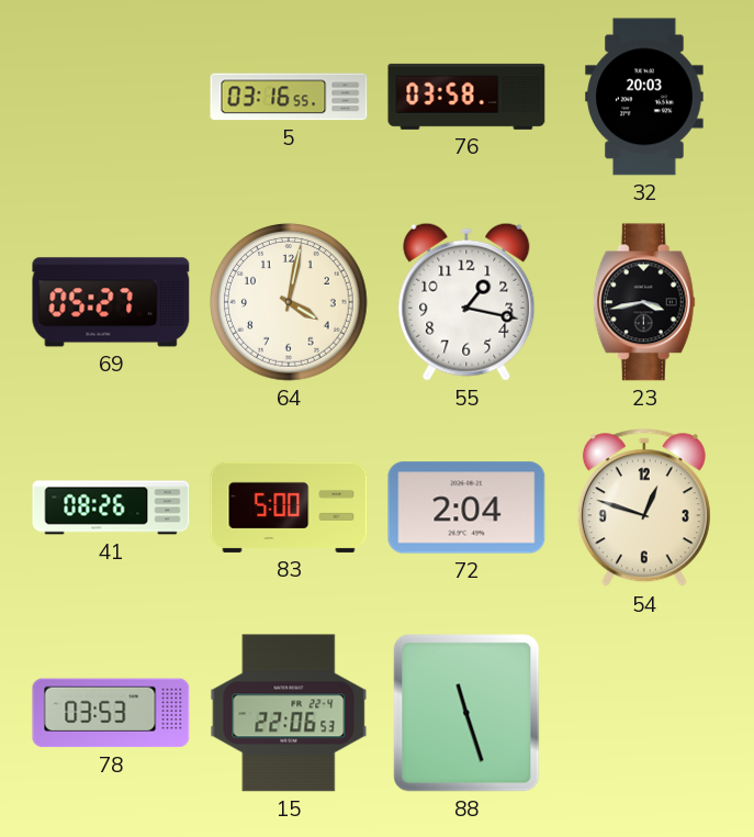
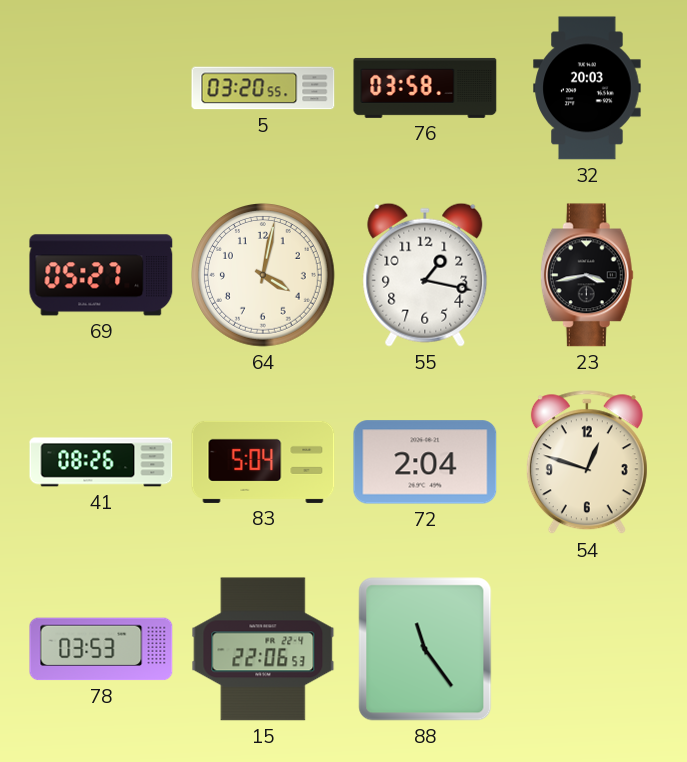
5: 03:16 -> 03:20 (263, 88)
83: 5:00 -> 5:04 (263, 462)
88: 11:27 -> 11:24 (425, 649)
